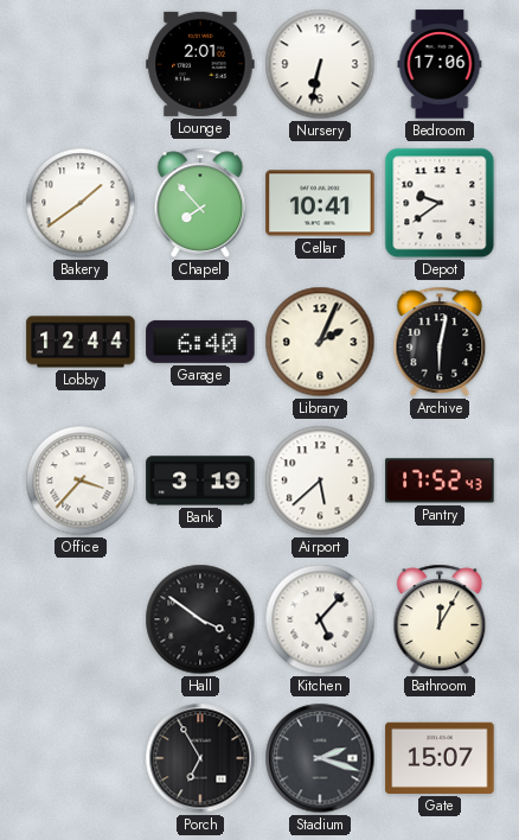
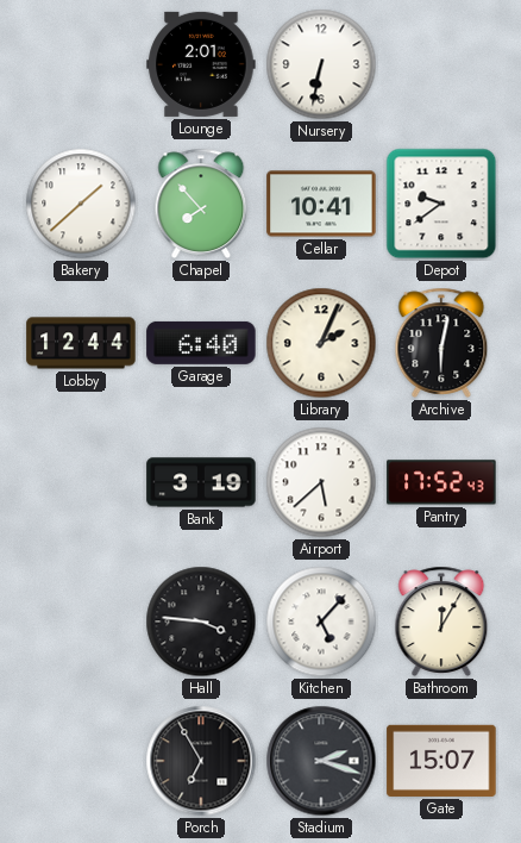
Bedroom: 17:06 -> none (440, 64)
Bakery: 1:39 -> 1:38 (81, 204)
Office: 3:37 -> none (81, 481)
Hall: 3:51 -> 3:46 (201, 622)
